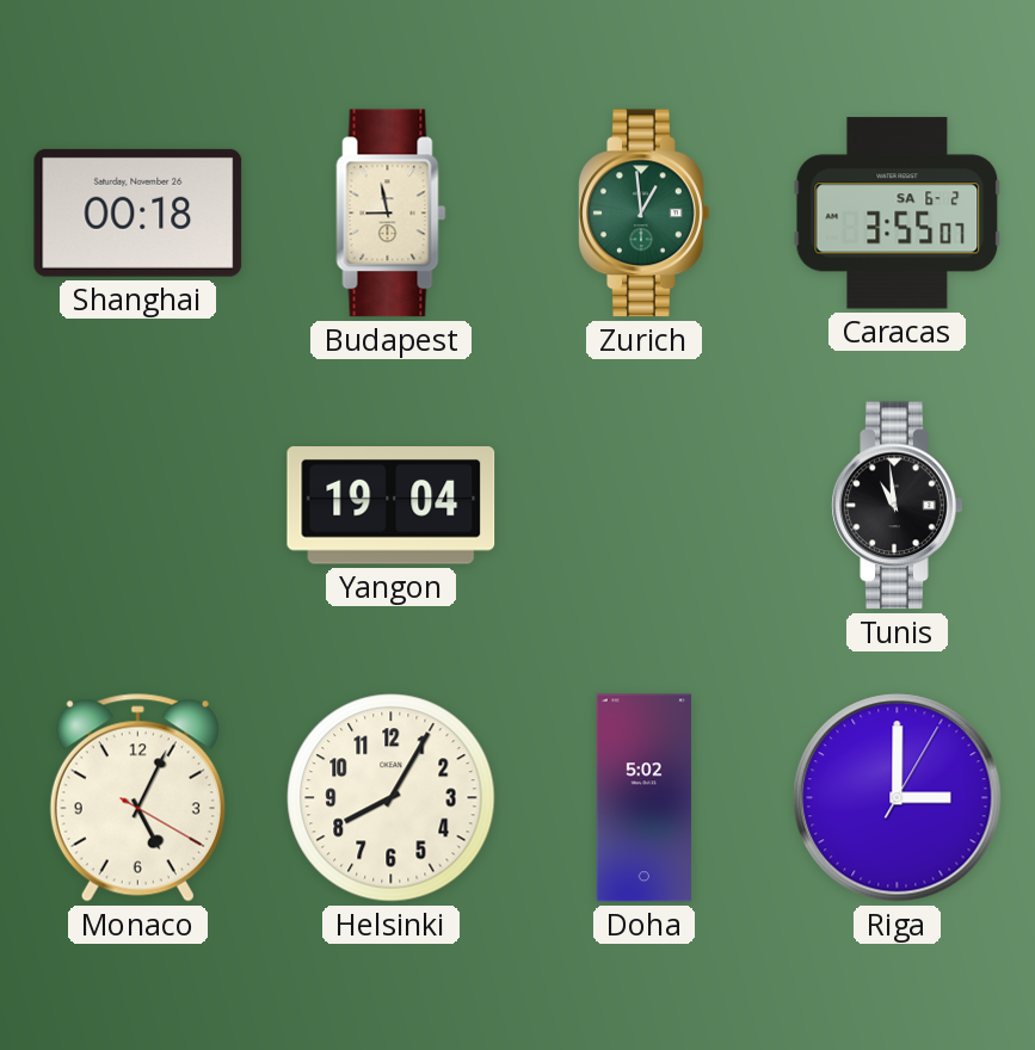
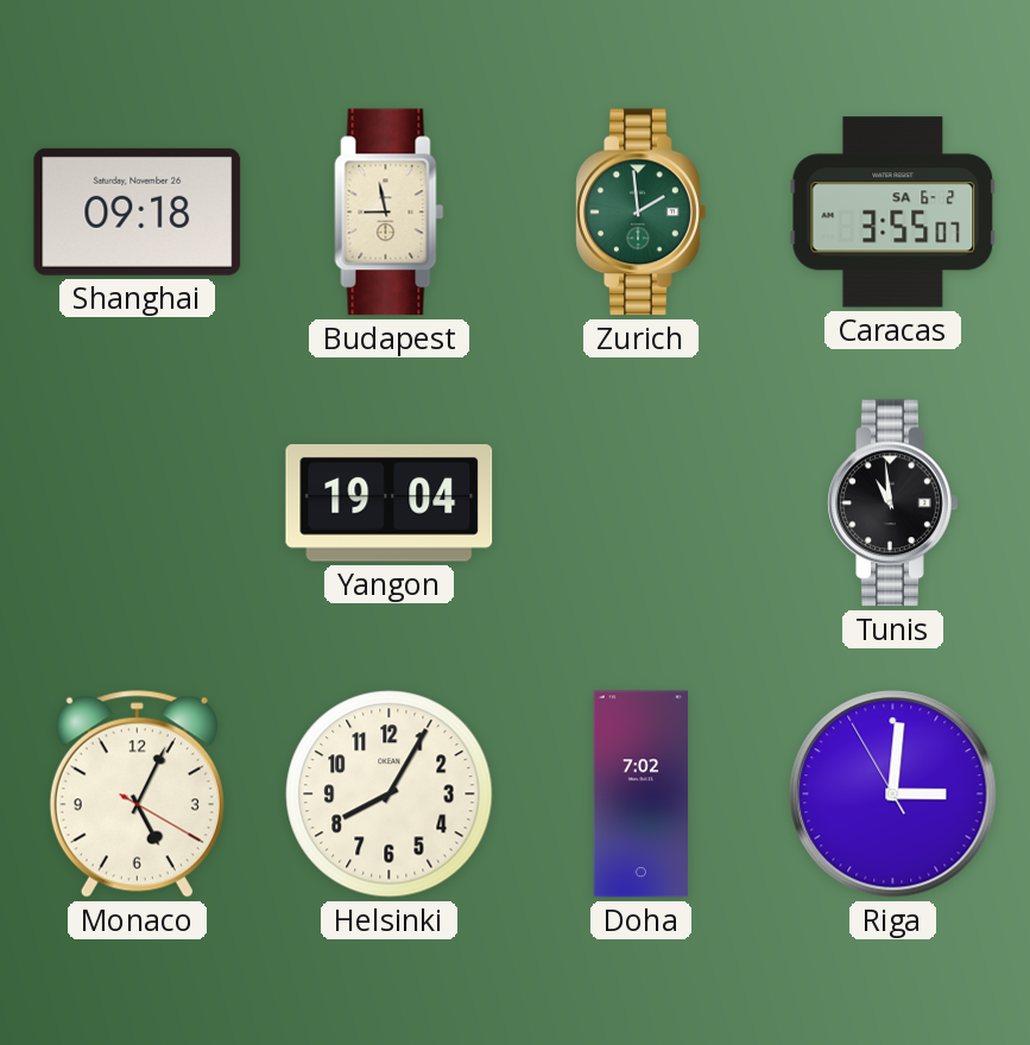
Shanghai: 00:18 -> 09:18 (138, 211)
Zurich: 12:59 -> 1:59 (642, 213)
Doha: 5:02 -> 7:02 (640, 794)
Riga: 3:00:05 -> 3:00:55 (893, 794)
